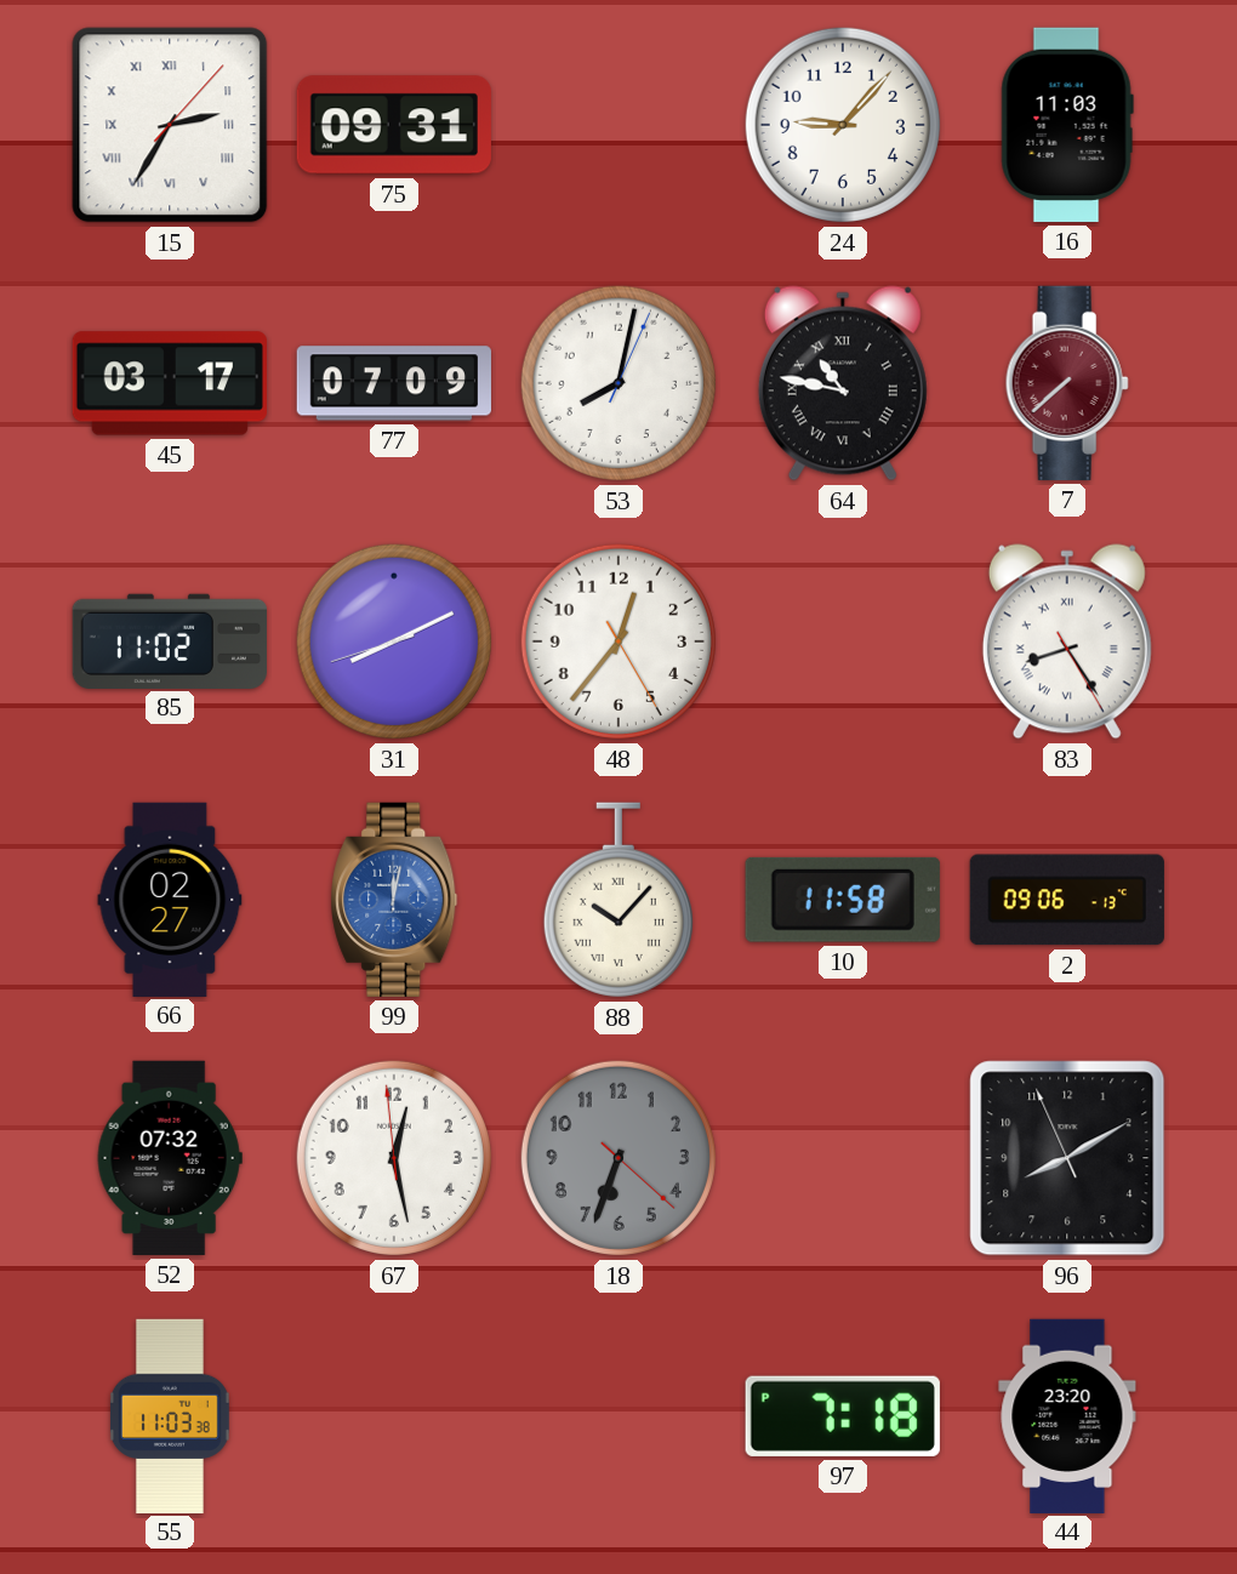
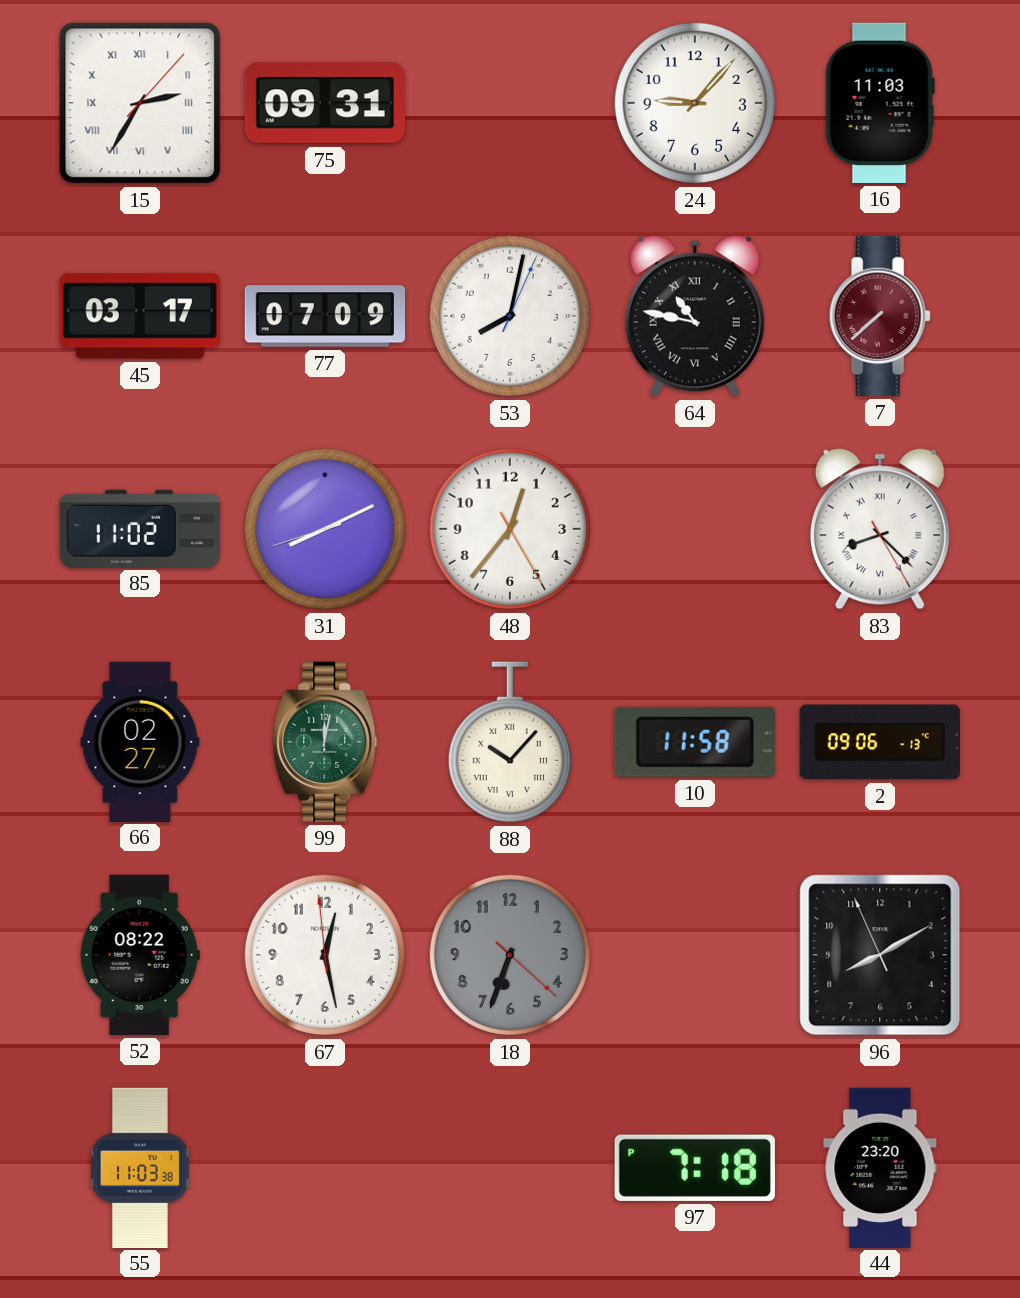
83: 8:24 -> 8:22 (880, 529)
99 dial: blue -> green (325, 742)
52: 07:32 -> 08:22 (140, 955)
